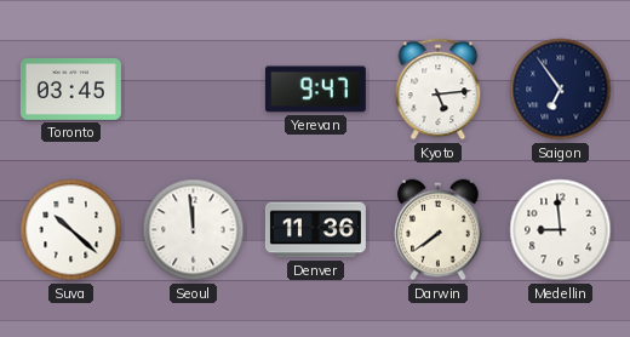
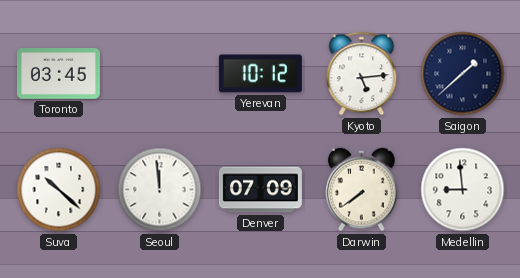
Yerevan: 9:47 -> 10:12 (260, 74)
Saigon: 6:54 -> 1:38 (463, 74)
Denver: 11:36 -> 07:09 (260, 190)
